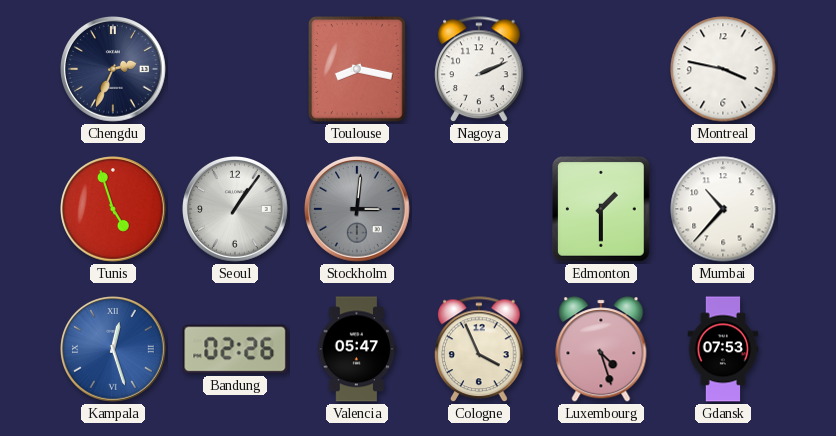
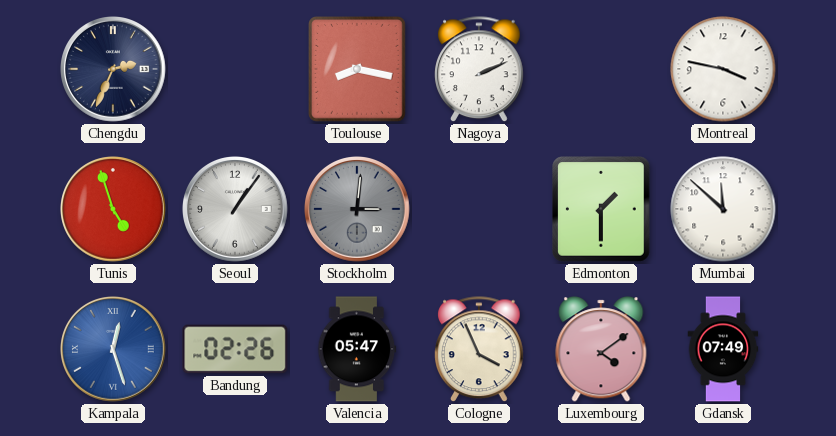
Mumbai: 10:37 -> 11:52 (723, 209)
Luxembourg: 4:27 -> 4:09 (601, 349)
Gdansk: 07:53 -> 07:49 (723, 349)
